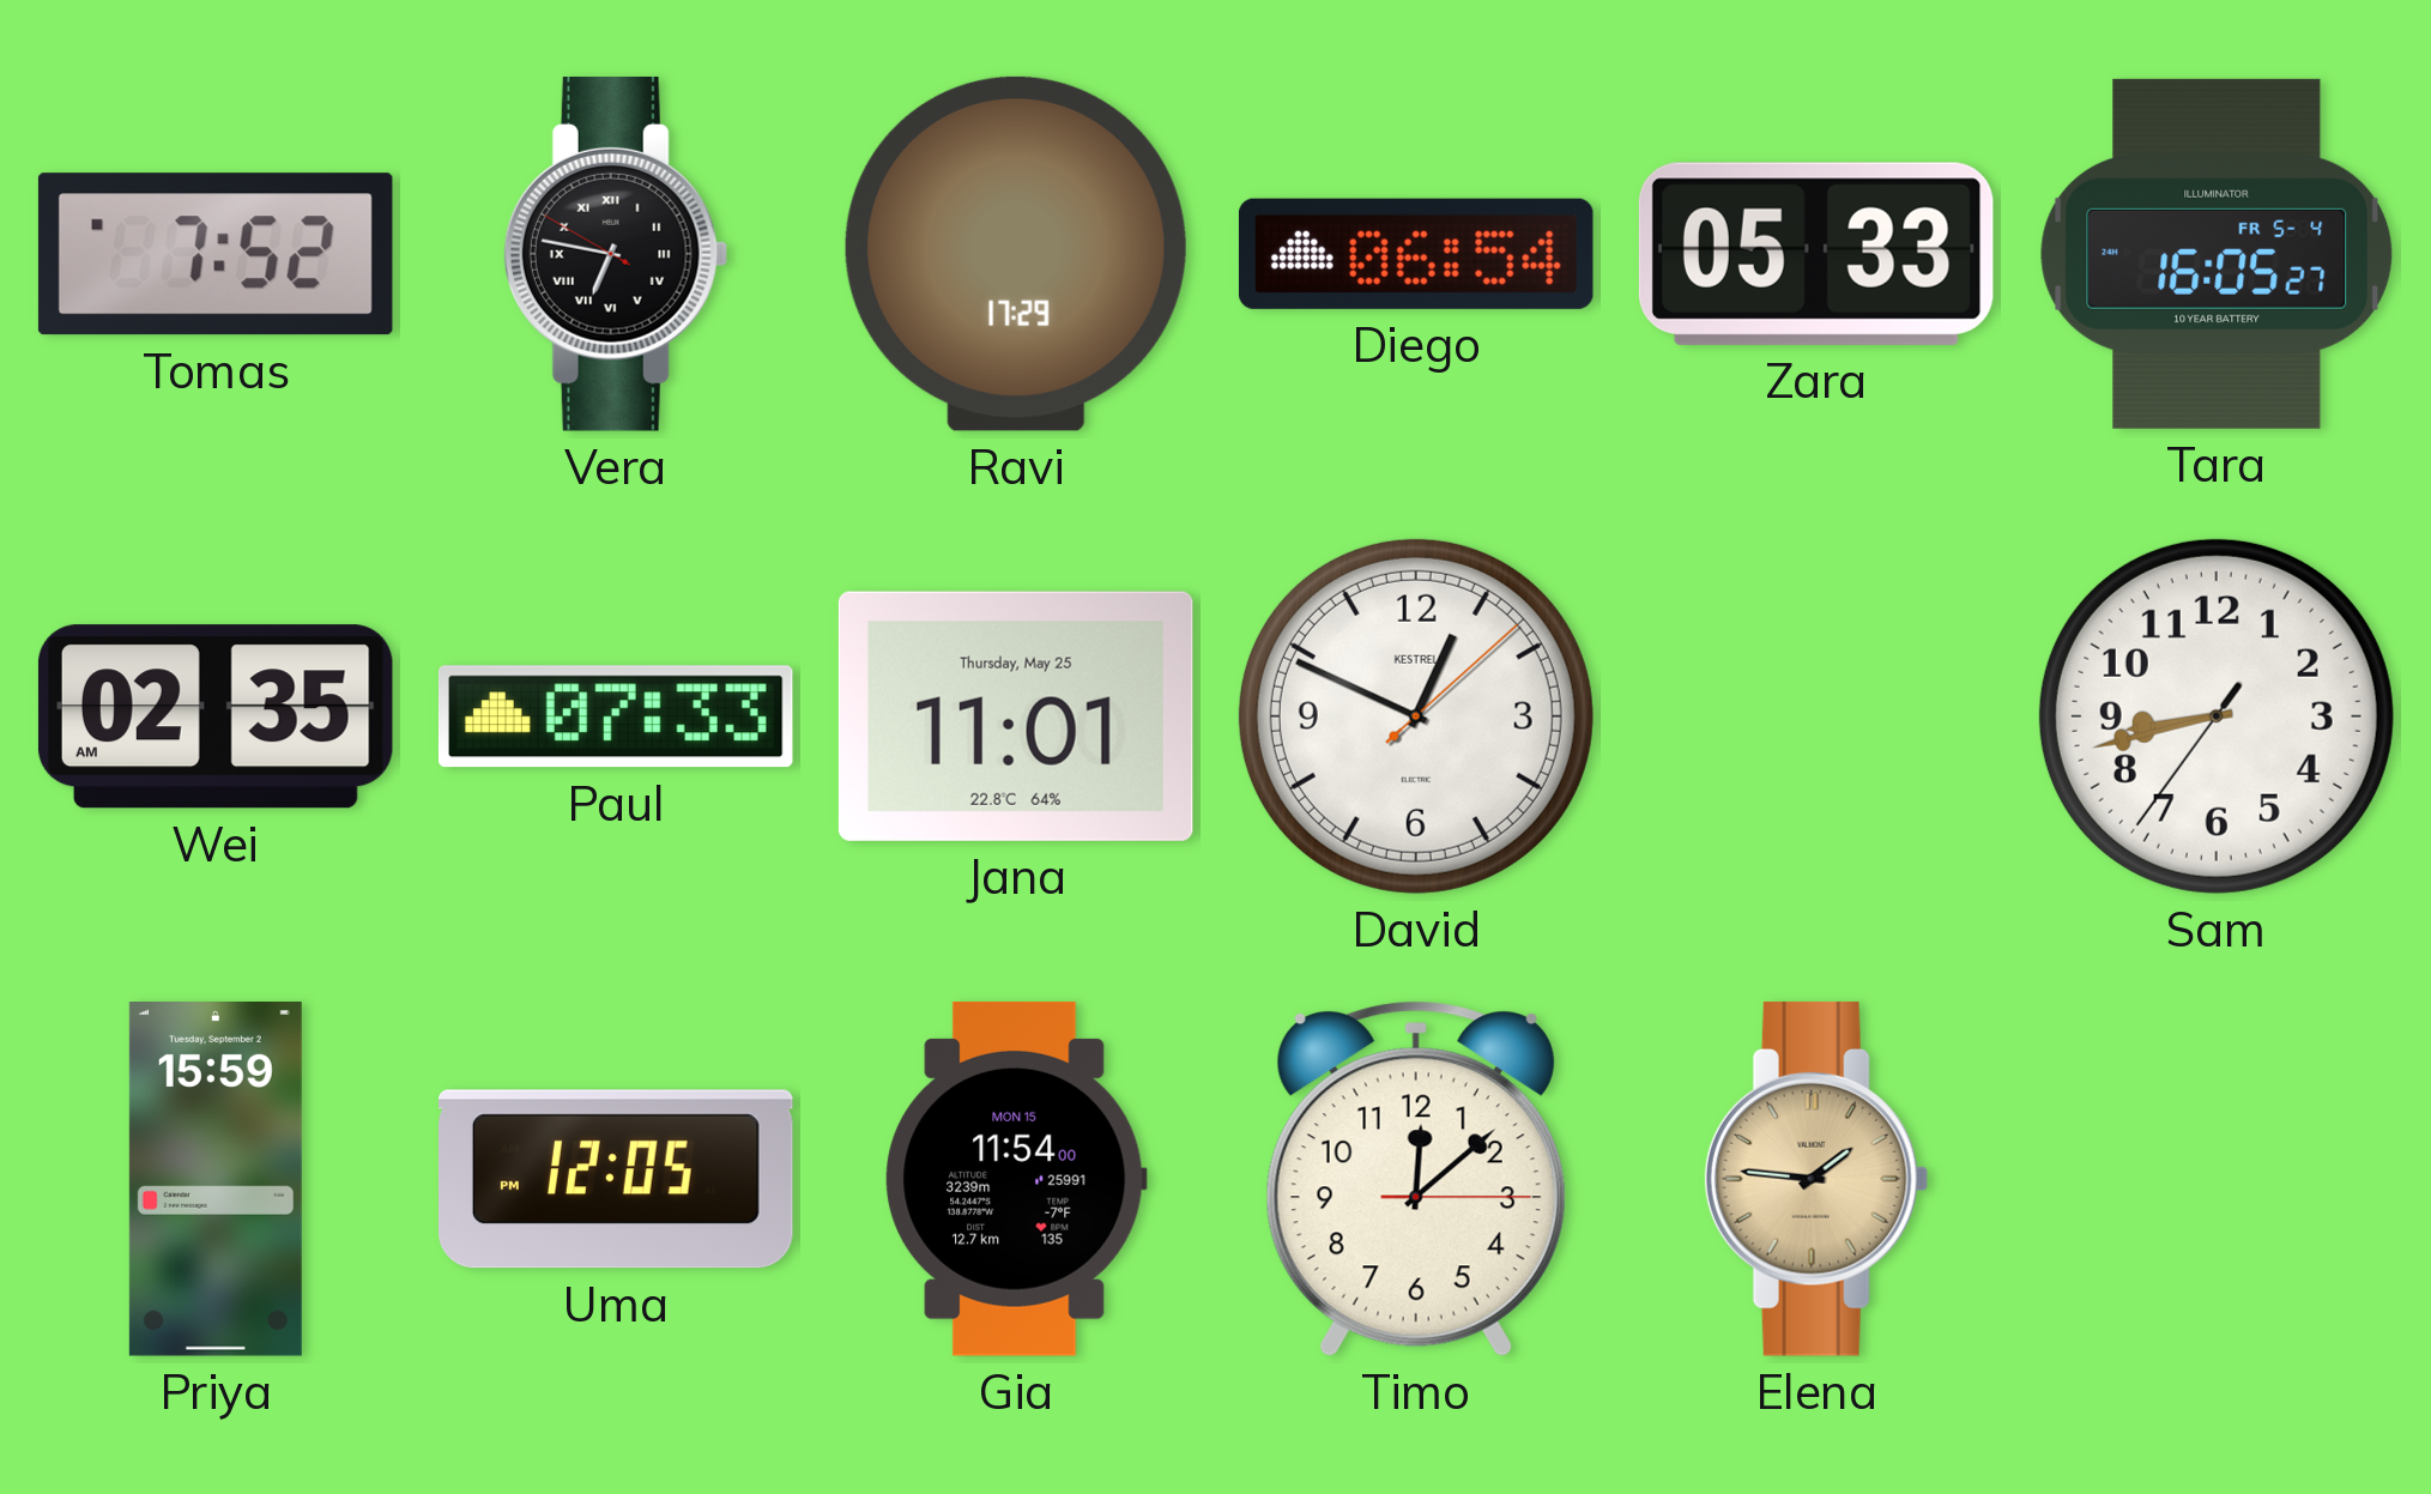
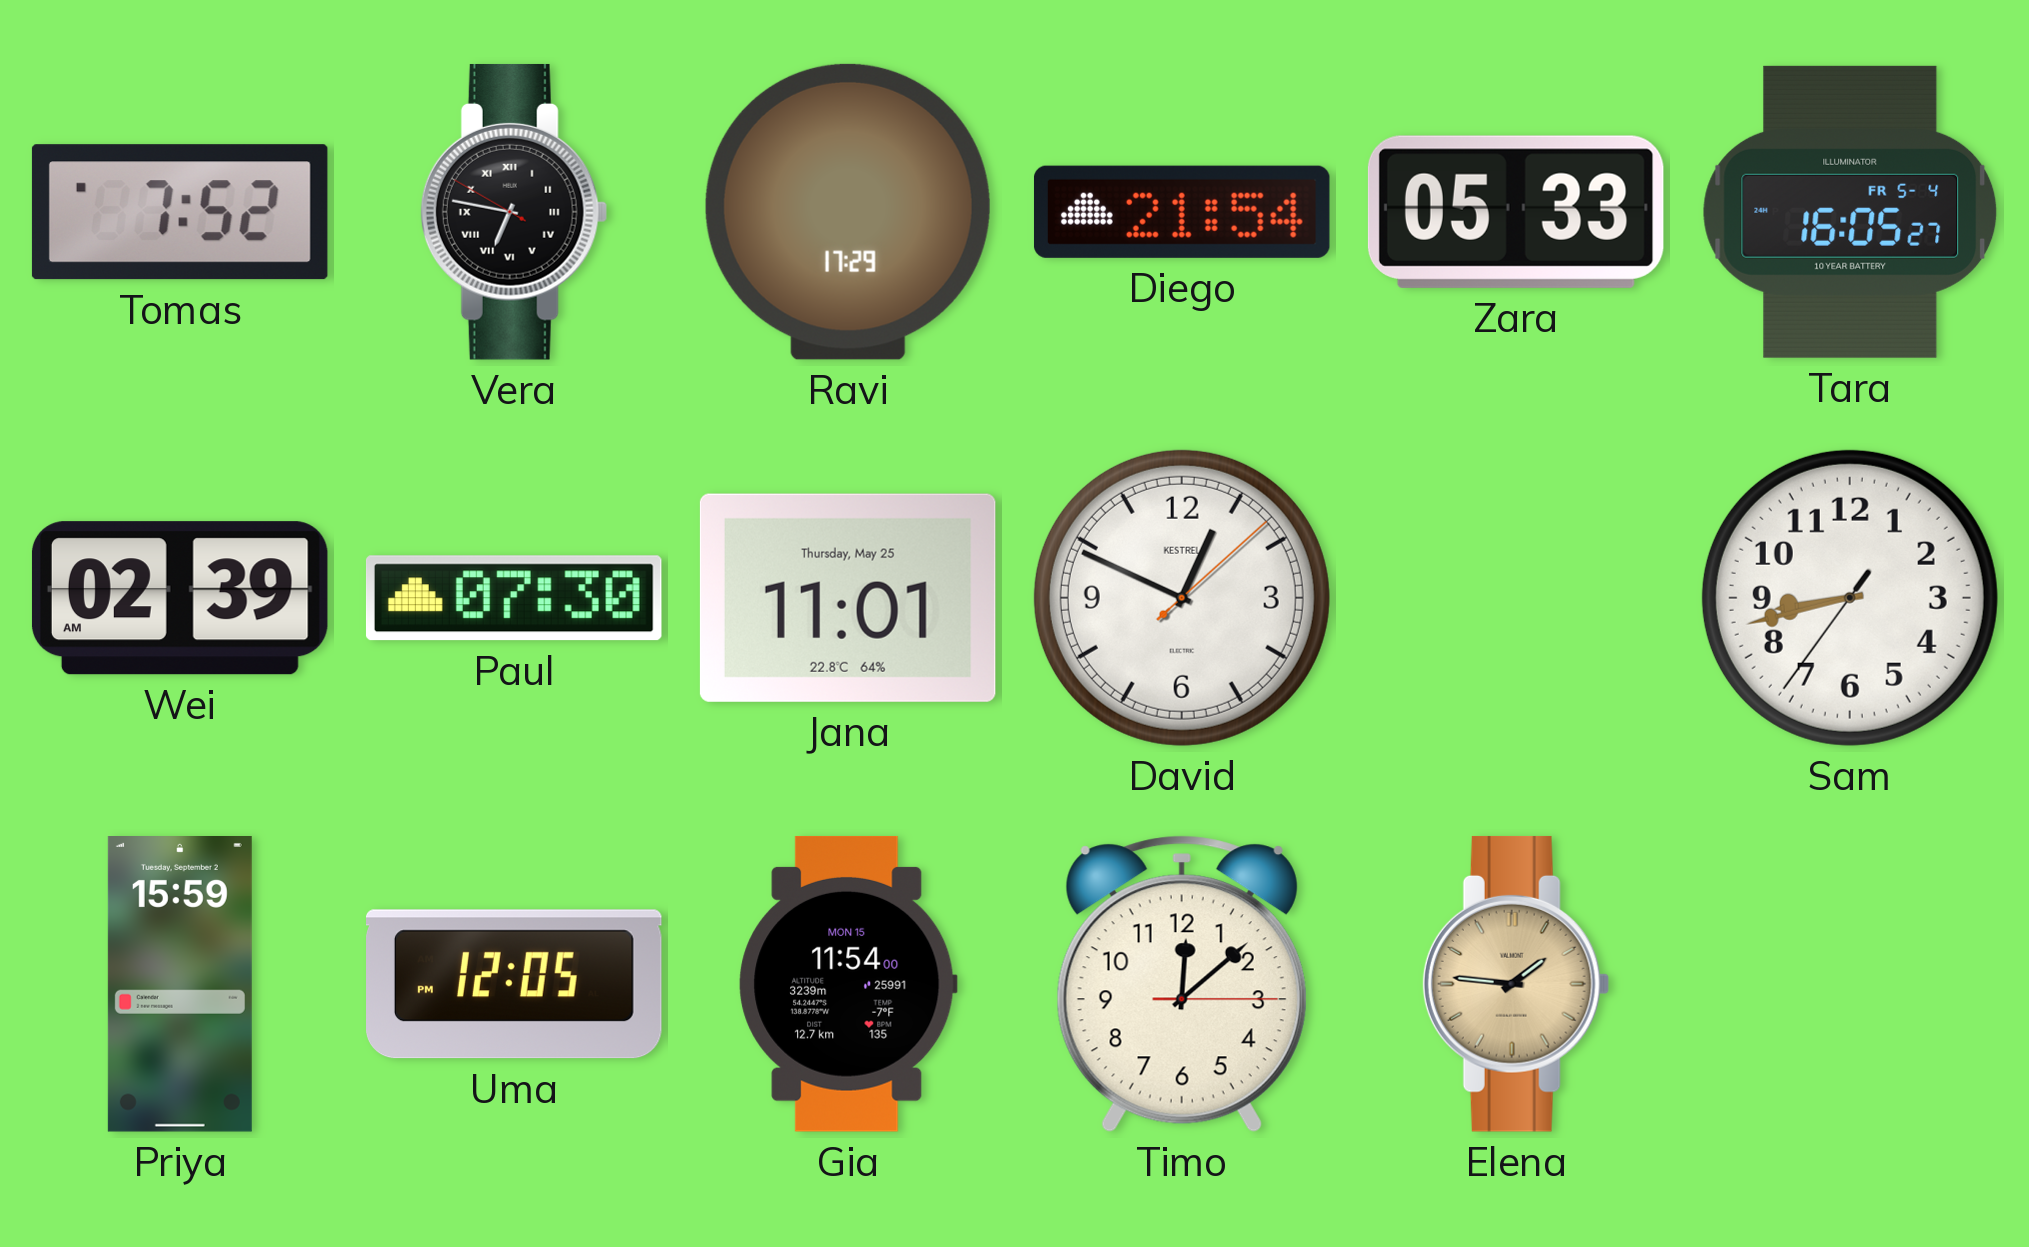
Diego: 06:54 -> 21:54 (1182, 212)
Wei: 02:35 -> 02:39 (180, 598)
Paul: 07:33 -> 07:30 (514, 598)
